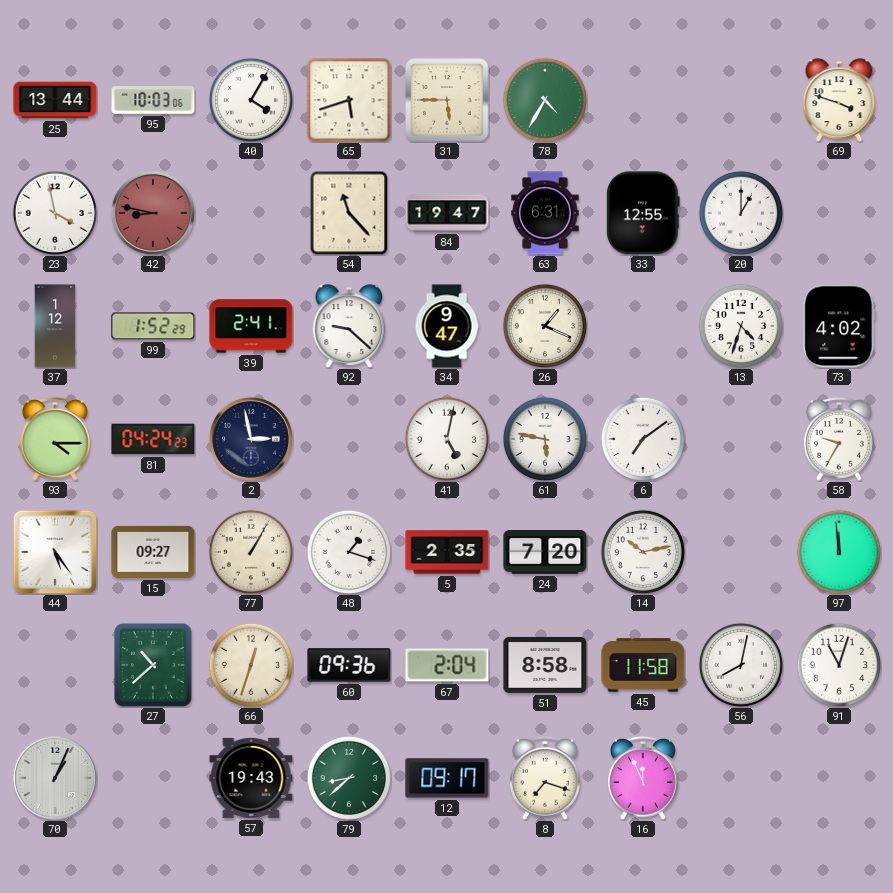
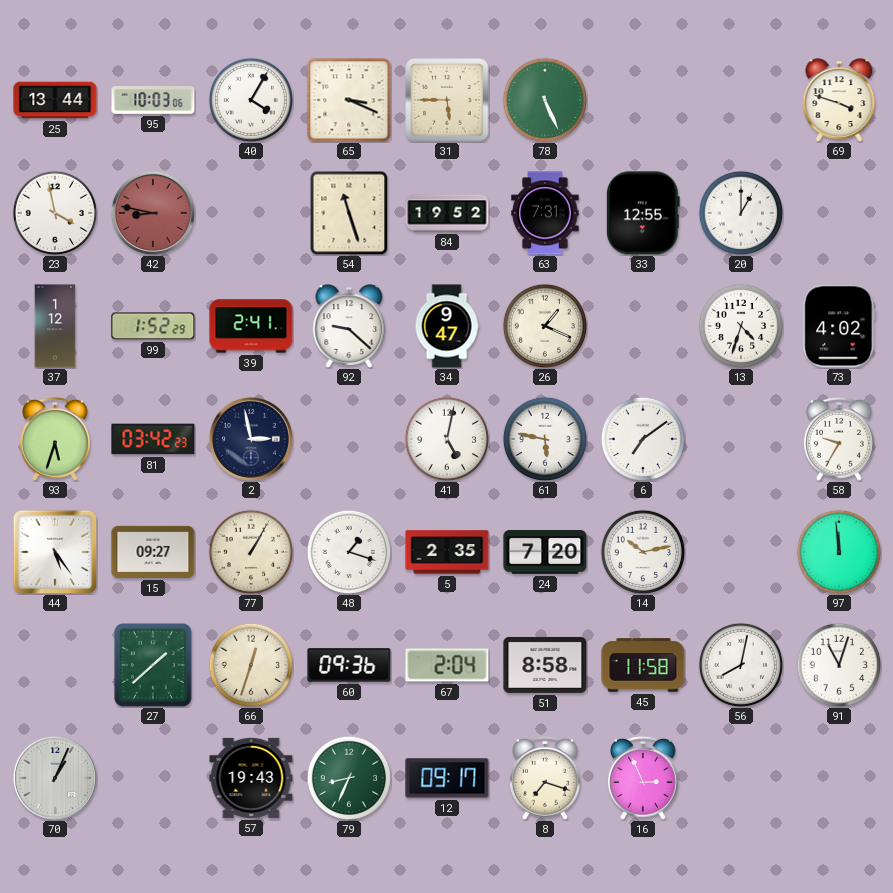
65: 5:42 -> 3:19 (349, 100)
78: 4:35 -> 5:26 (544, 99)
54: 11:23 -> 11:27 (349, 213)
84: 19:47 -> 19:52 (447, 213)
63: 6:31 -> 7:31 (545, 213)
93: 4:15 -> 5:33 (56, 439)
81: 04:24 -> 03:42 (153, 439)
27: 10:38 -> 1:38 (153, 665)
79: 8:38 -> 8:34 (348, 777)
16: 11:56 -> 2:56 (644, 778)
